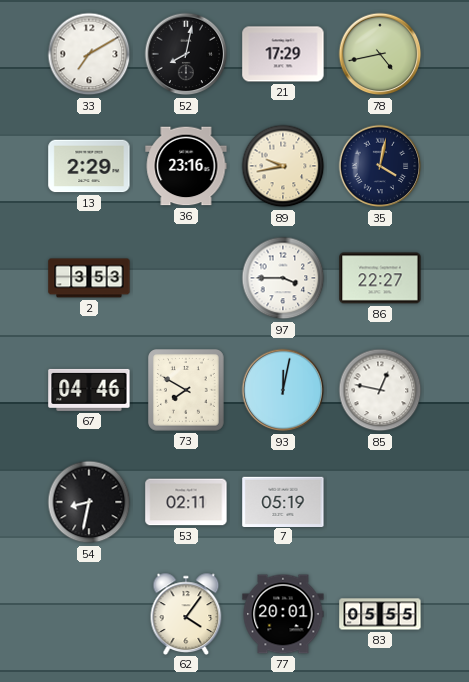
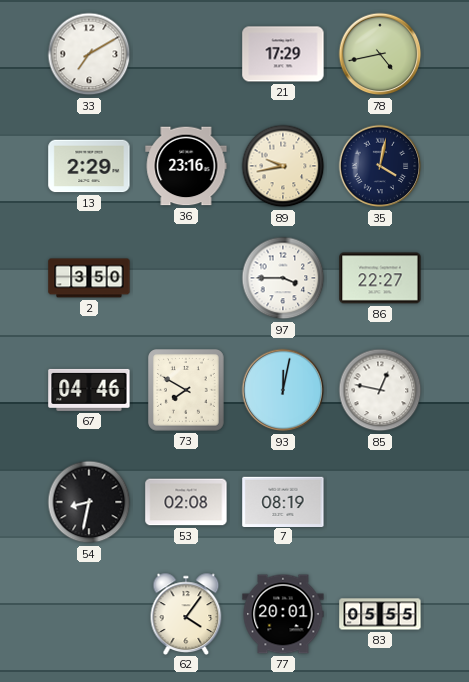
52: 8:02 -> none (186, 54)
2: 3:53 -> 3:50 (89, 278)
53: 02:11 -> 02:08 (186, 502)
7: 05:19 -> 08:19 (283, 501)
